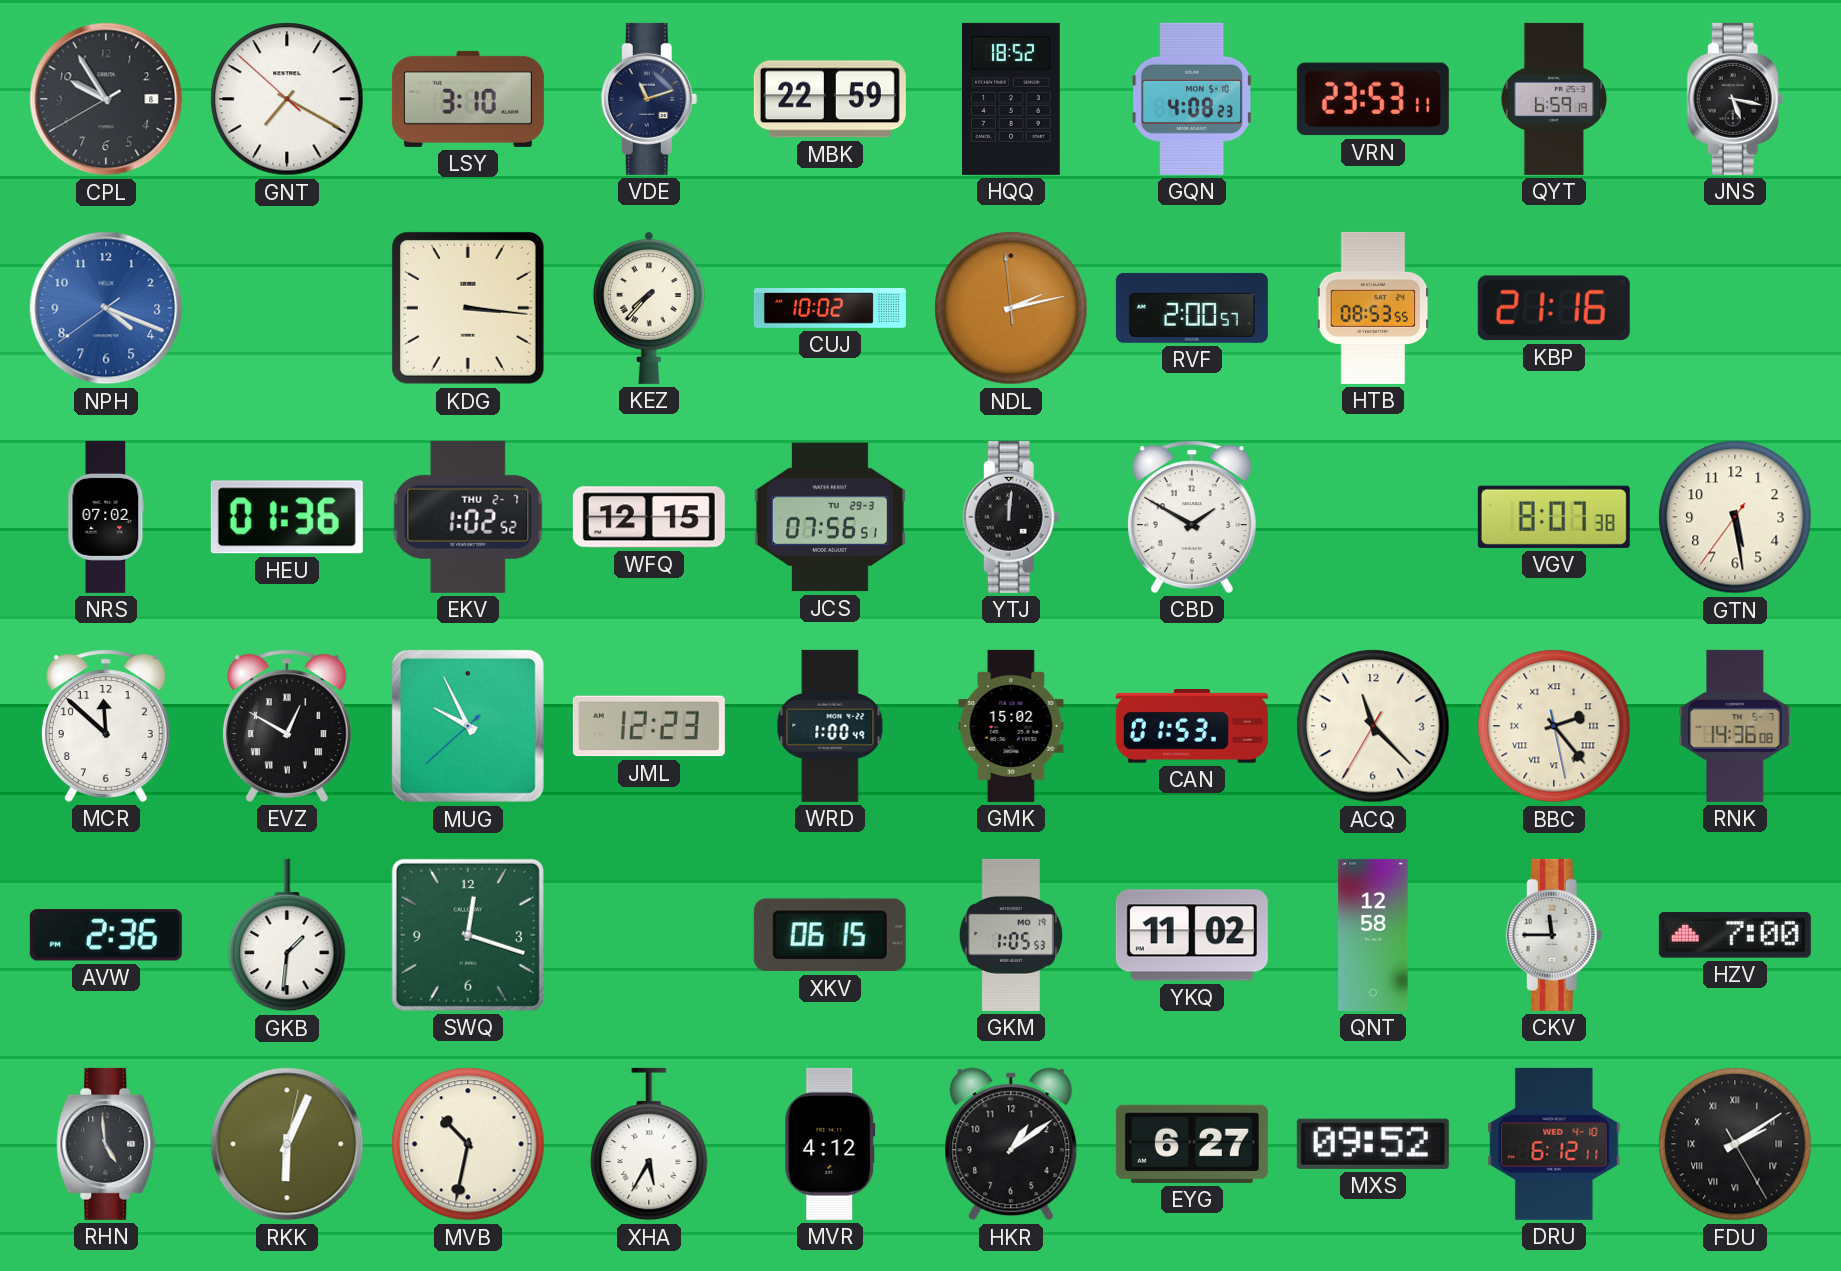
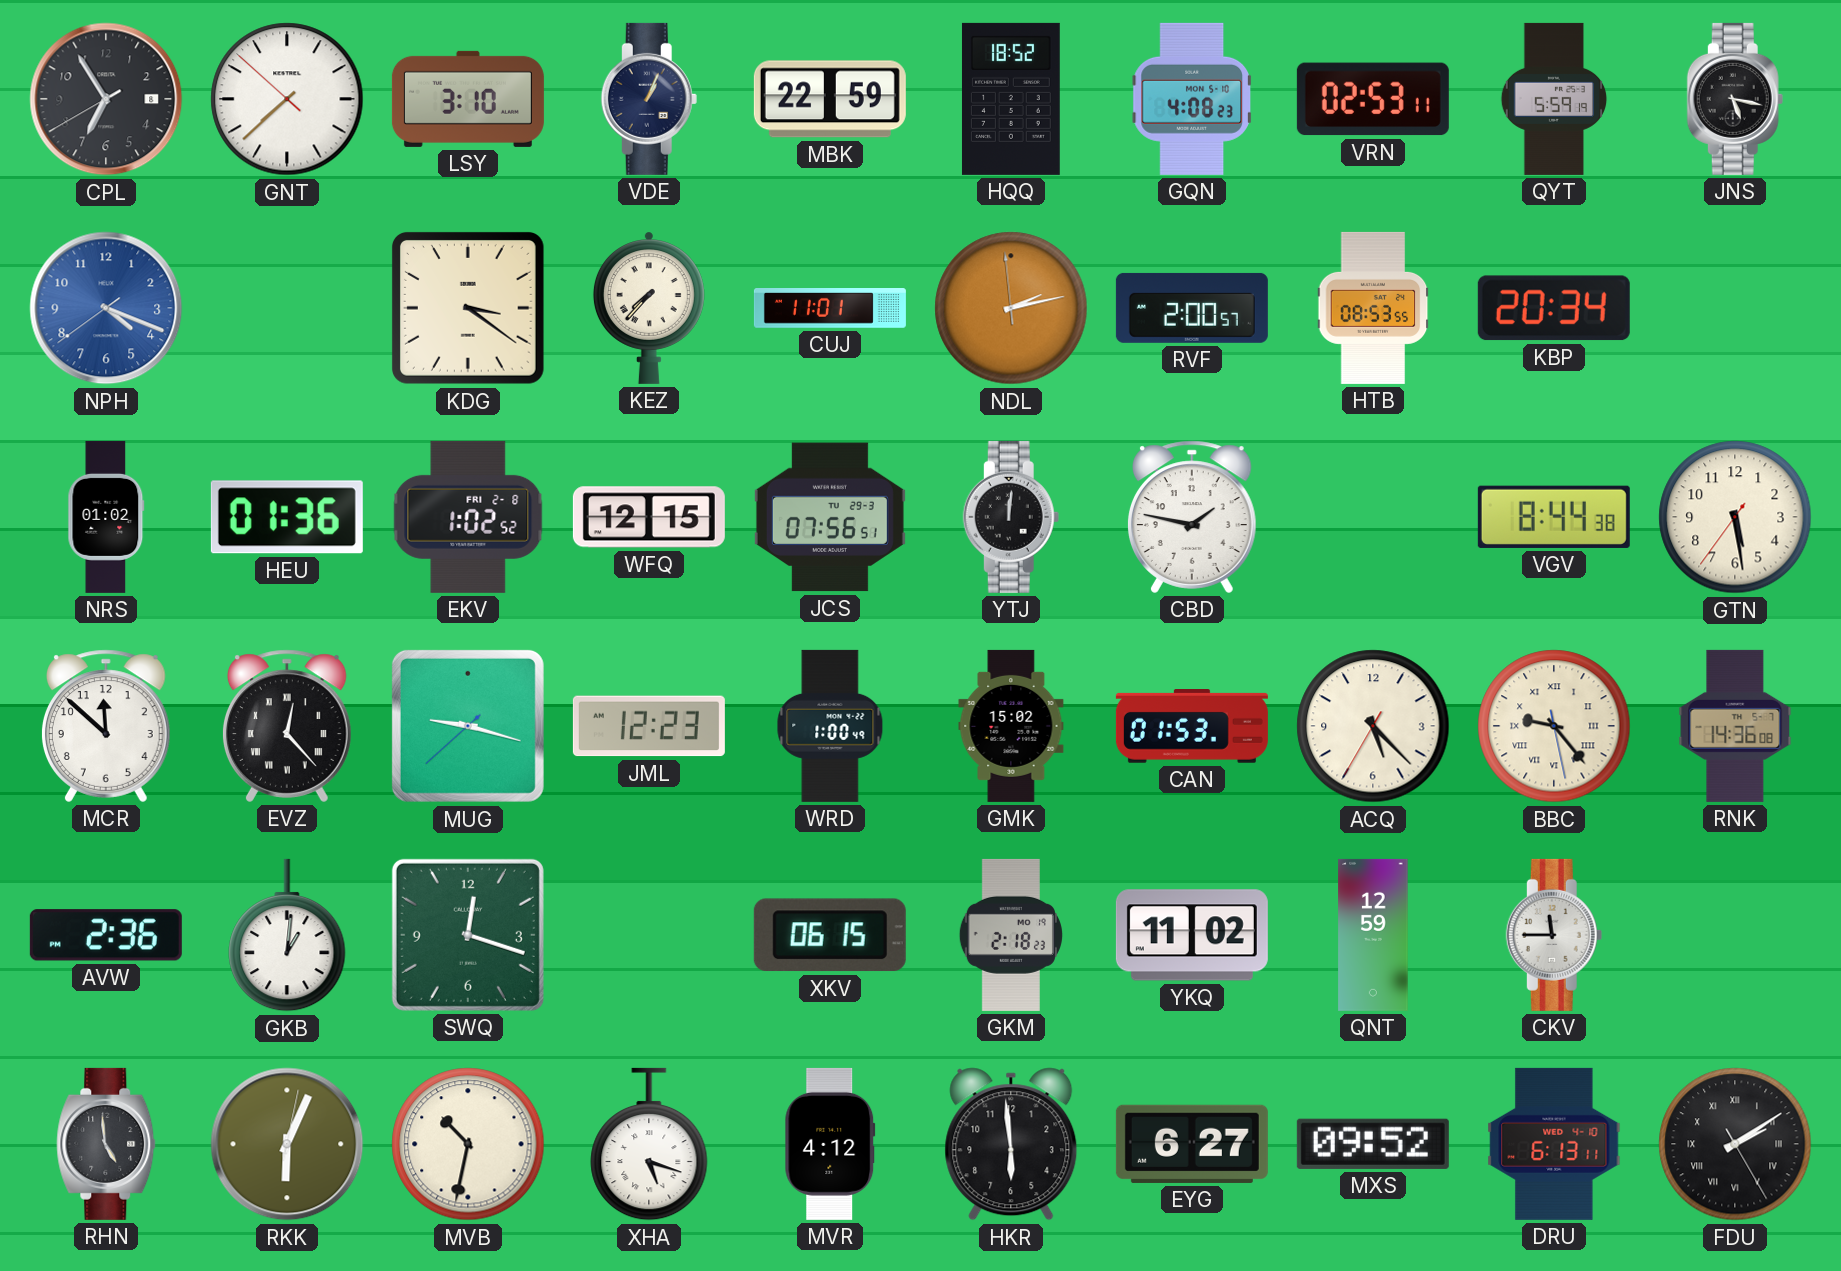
CPL: 9:54 -> 6:54 (106, 99)
GNT: 7:19 -> 7:37 (287, 99)
VDE: 11:12 -> 1:04 (649, 99)
VRN: 23:53 -> 02:53 (1373, 99)
QYT: 6:59 -> 5:59 (1554, 99)
KDG: 3:16 -> 3:21 (468, 308)
CUJ: 10:02 -> 11:01 (830, 309)
KBP: 21:16 -> 20:34 (1554, 308)
NRS: 07:02 -> 01:02 (106, 517)
EKV date: THU 2-7 -> FRI 2-8 (468, 517)
CBD: 1:50 -> 1:47 (1192, 517)
VGV: 8:07 -> 8:44 (1554, 517)
EVZ: 12:50 -> 12:23 (287, 726)
MUG: 9:55 -> 9:17 (468, 726)
ACQ: 11:22 -> 5:22 (1373, 726)
BBC: 2:23 -> 9:23 (1554, 726)
GKB: 1:31 -> 1:01 (287, 935)
GKM: 1:05 -> 2:18 (1011, 935)
QNT: 12:58 -> 12:59 (1373, 935)
HZV: 7:00 -> none (1735, 935)
XHA: 5:35 -> 5:18 (649, 1144)
HKR: 1:09 -> 5:59 (1011, 1144)
DRU: 6:12 -> 6:13 (1554, 1144)
